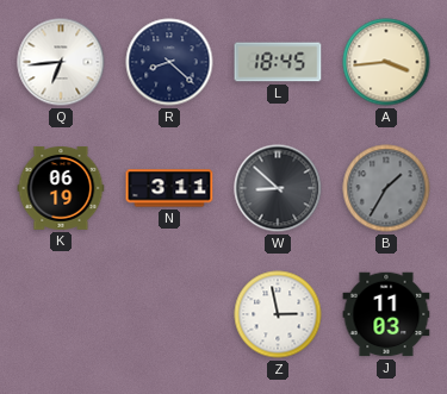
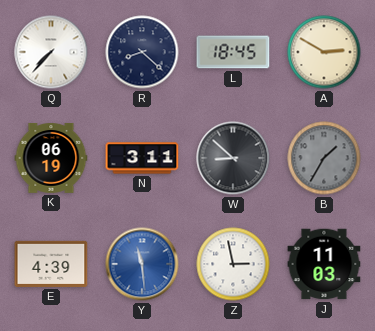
Q: 6:44 -> 7:37 (51, 52)
A: 3:44 -> 2:50 (324, 52)
E: none -> 4:39 (51, 264)
Y: none -> 11:29 (142, 264)
